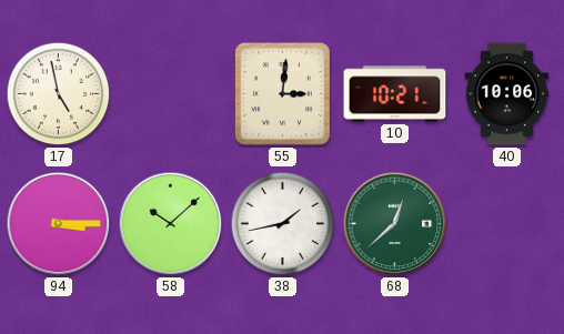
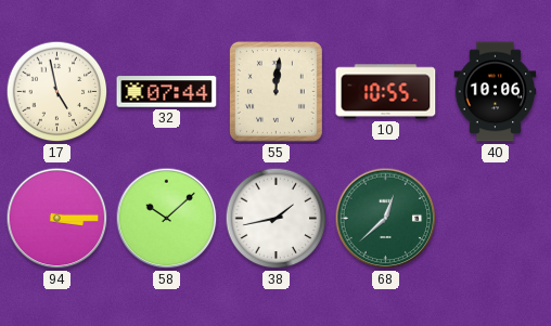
32: none -> 07:44 (167, 92)
55: 3:01 -> 12:01 (275, 91)
10: 10:21 -> 10:55 (386, 92)
